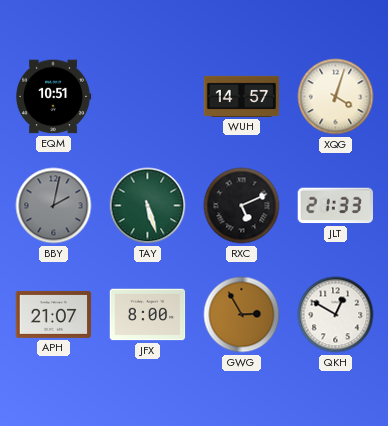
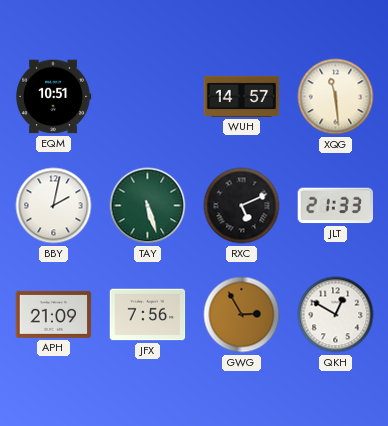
XQG: 4:03 -> 11:29 (336, 97)
BBY dial: grey -> white (54, 206)
APH: 21:07 -> 21:09 (54, 314)
JFX: 8:00 -> 7:56 (148, 315)
